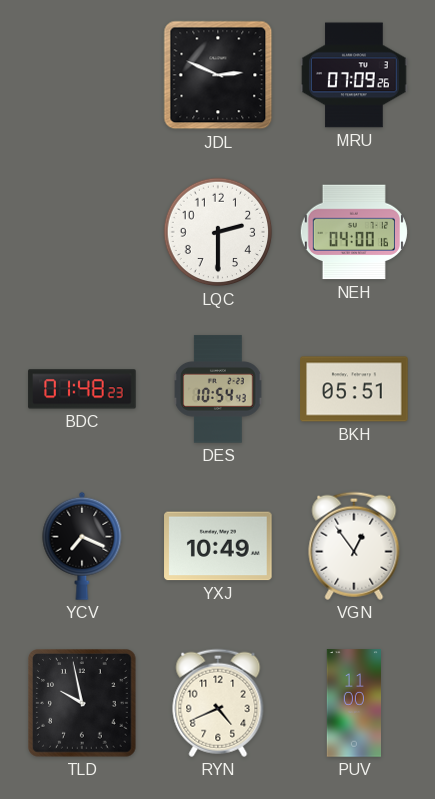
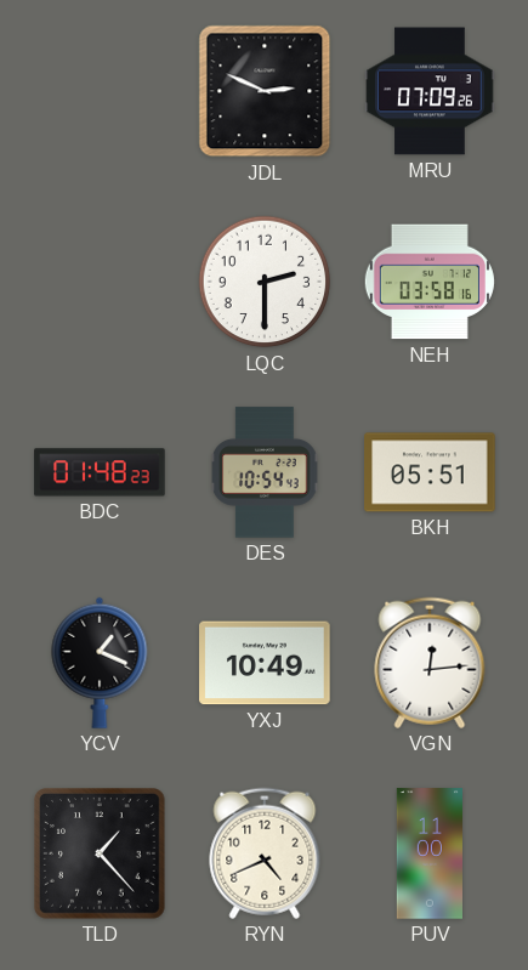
NEH: 04:00 -> 03:58 (430, 282)
YCV: 7:19 -> 1:19 (100, 663)
VGN: 12:54 -> 12:14 (430, 663)
TLD: 9:58 -> 1:23 (100, 853)
